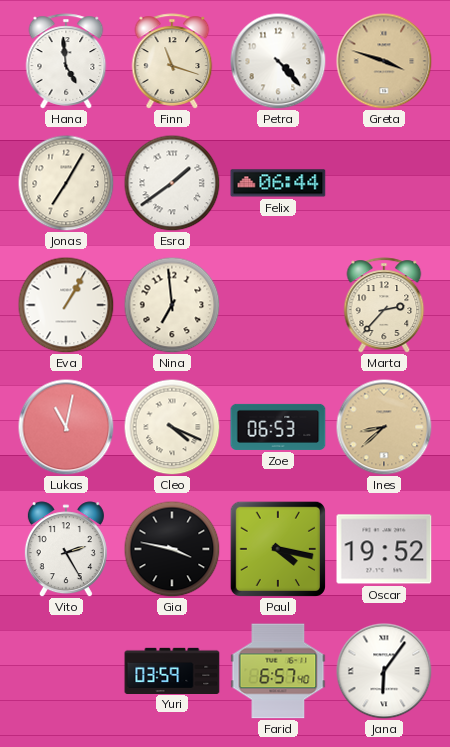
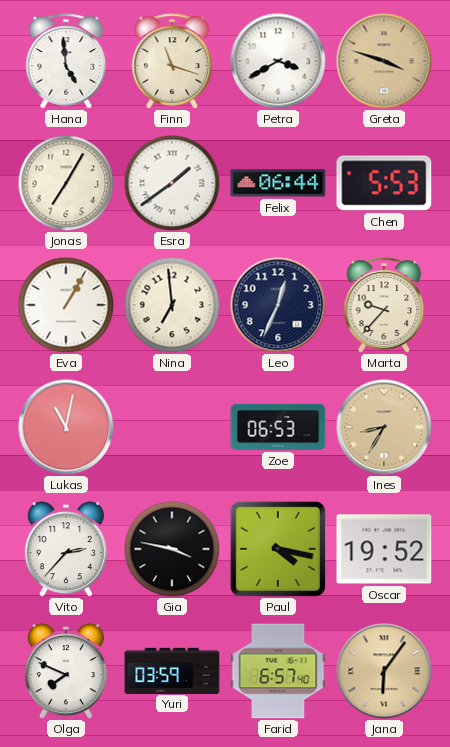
Petra: 4:23 -> 3:40 (278, 61)
Chen: none -> 5:53 (384, 183)
Leo: none -> 12:34 (278, 305)
Marta: 2:37 -> 9:37 (384, 305)
Cleo: 4:19 -> none (172, 427)
Ines: 8:38 -> 8:35 (384, 427)
Vito: 2:25 -> 2:37 (66, 549)
Olga: none -> 7:49 (66, 671)
Jana dial: white -> champagne (384, 671)
